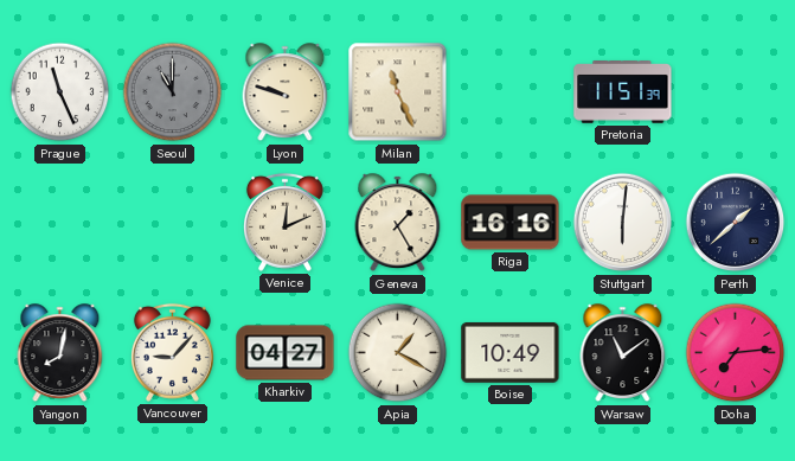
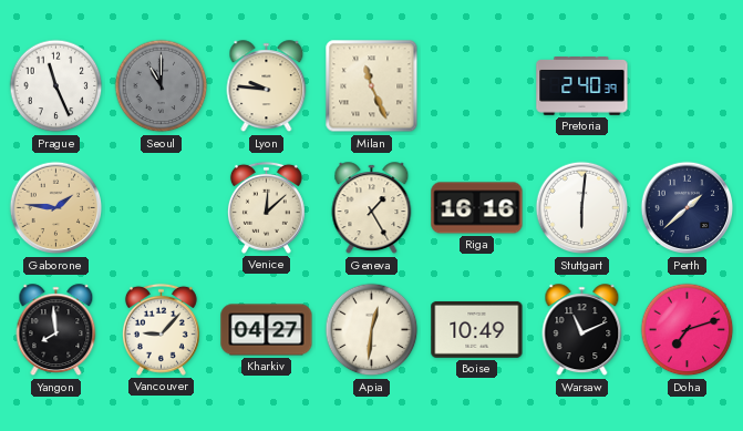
Lyon: 9:48 -> 9:46 (267, 86)
Pretoria: 11:51 -> 2:40 (582, 86)
Gaborone: none -> 1:46 (56, 208)
Venice: 12:11 -> 12:08 (266, 207)
Yangon: 8:02 -> 7:59 (56, 330)
Apia: 1:20 -> 12:31 (372, 330)
Warsaw: 11:09 -> 11:11 (582, 330)
Doha: 7:14 -> 7:12 (688, 330)
